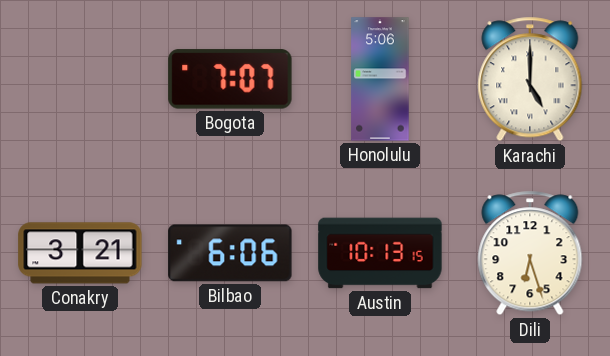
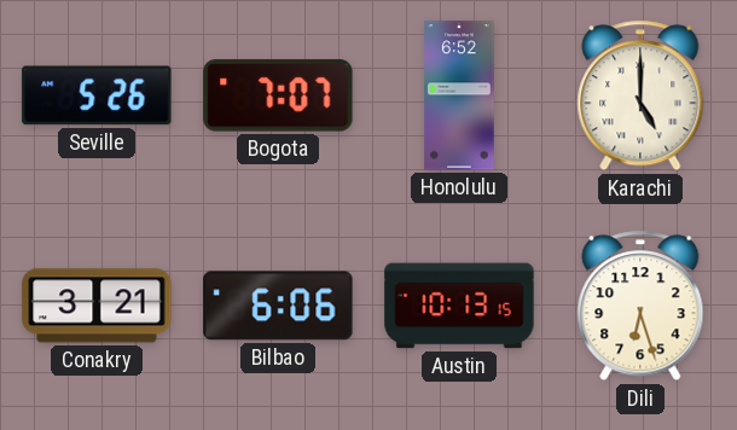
Seville: none -> 5:26 (97, 95)
Honolulu: 5:06 -> 6:52 (459, 95)
